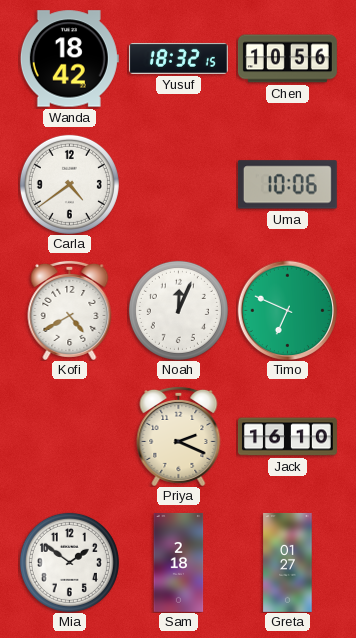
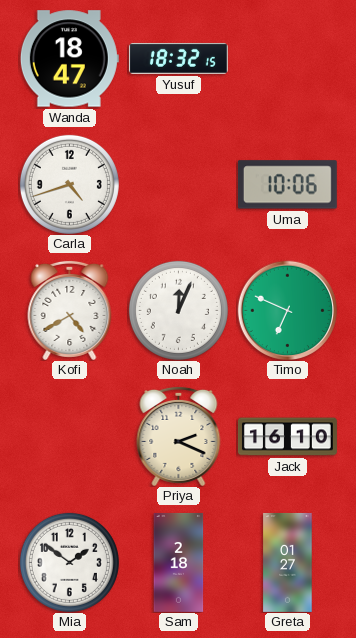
Wanda: 18:42 -> 18:47 (69, 59)
Chen: 10:56 -> none (287, 59)
Carla: 4:39 -> 4:42 (69, 184)
